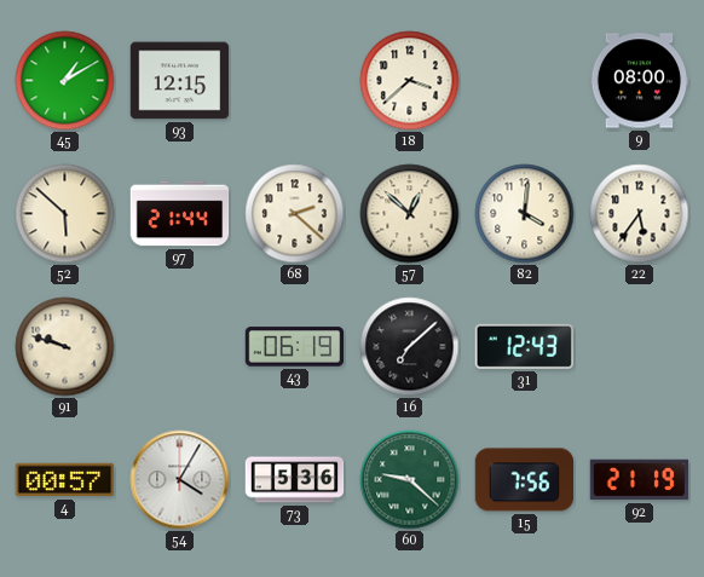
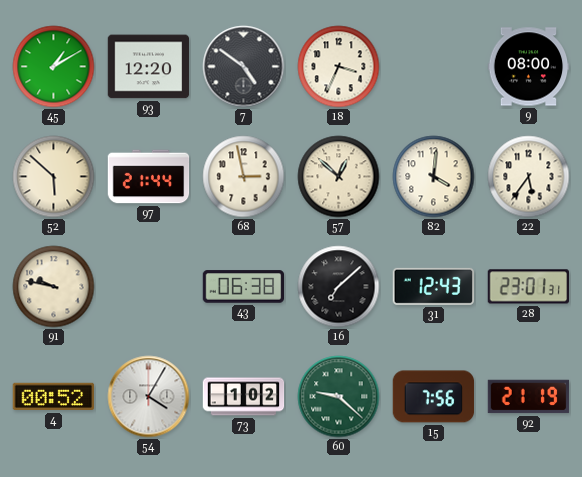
93: 12:15 -> 12:20 (149, 67)
7: none -> 4:51 (244, 67)
18: 3:38 -> 3:34 (339, 67)
68: 2:22 -> 2:58 (244, 177)
91: 9:48 -> 9:47 (54, 287)
43: 06:19 -> 06:38 (244, 287)
28: none -> 23:01 (529, 287)
4: 00:57 -> 00:52 (54, 397)
73: 5:36 -> 1:02 (244, 397)
